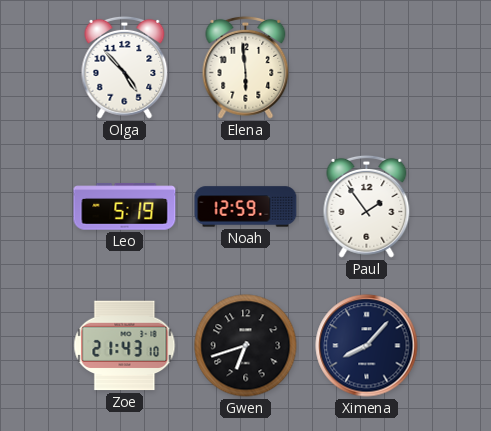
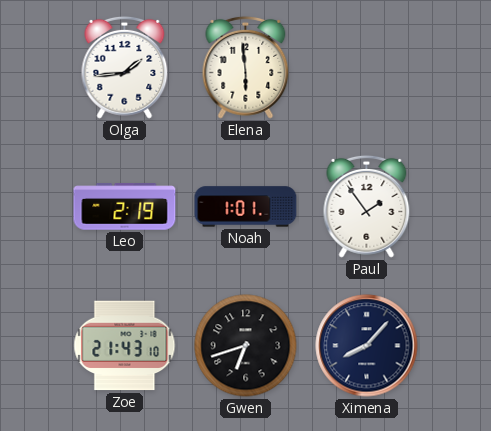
Olga: 4:53 -> 1:44 (125, 67)
Leo: 5:19 -> 2:19 (125, 207)
Noah: 12:59 -> 1:01 (246, 207)
